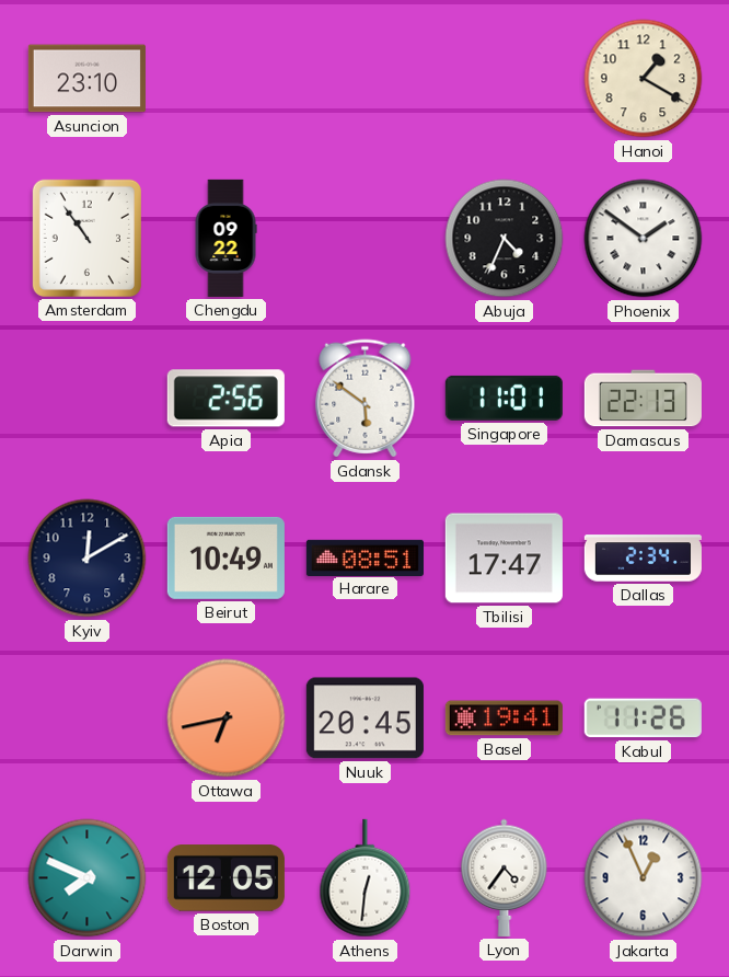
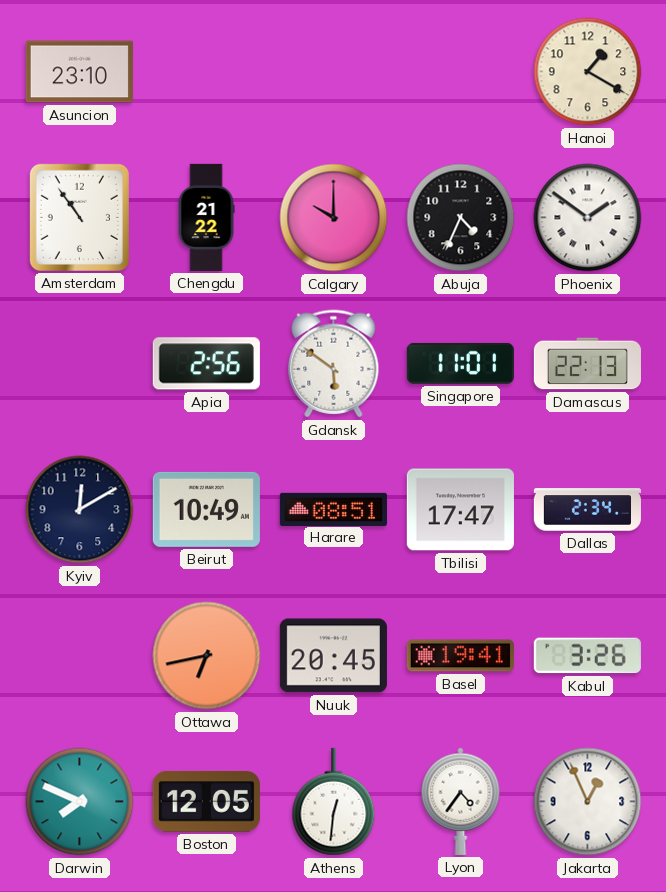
Chengdu: 09:22 -> 21:22 (206, 217)
Calgary: none -> 10:00 (334, 218)
Kabul: 11:26 -> 3:26 (587, 656)
